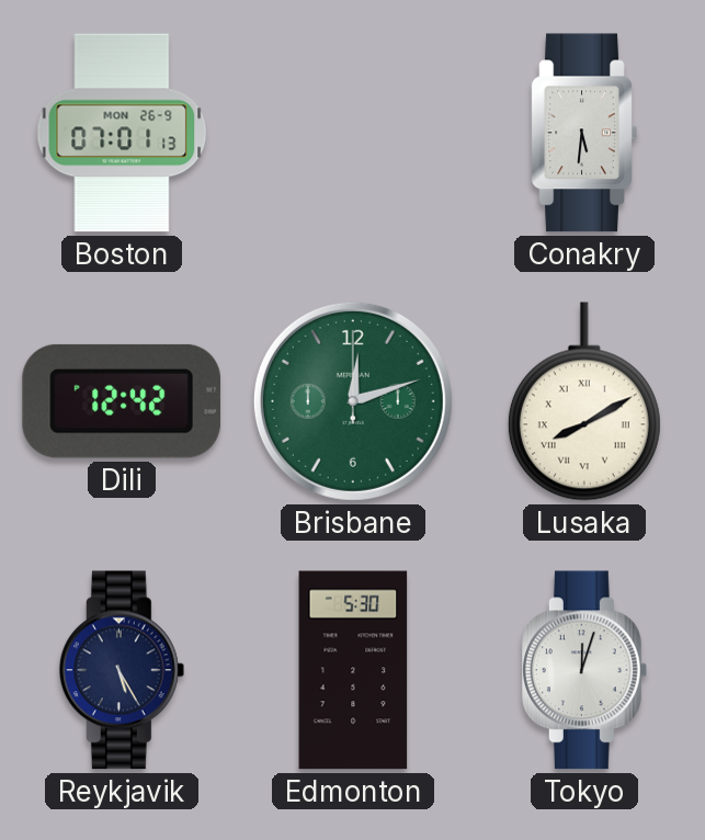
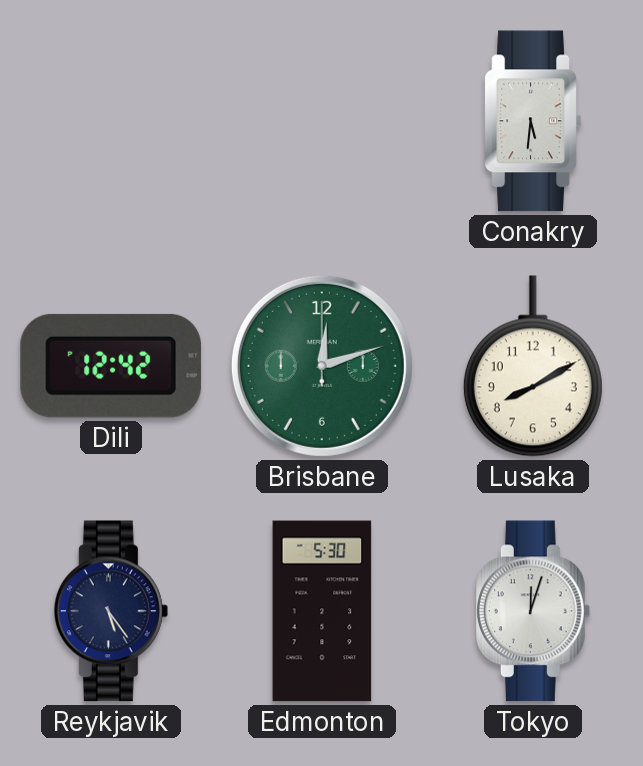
Boston: 07:01 -> none (122, 133)
Lusaka numerals: Roman -> Arabic (533, 366)
Reykjavik: 5:25 -> 5:24 (111, 611)
